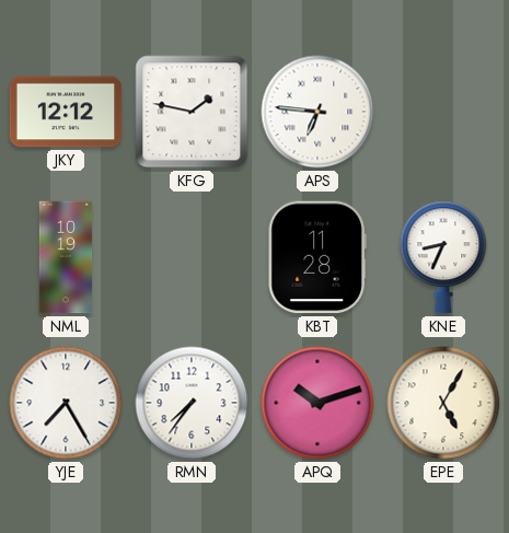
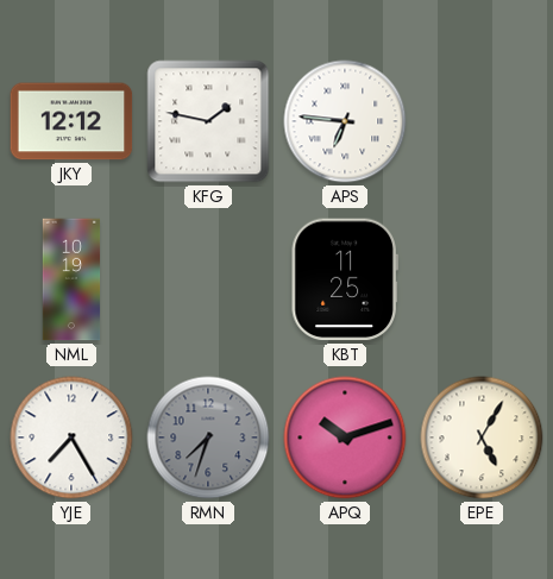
KBT: 11:28 -> 11:25 (345, 279)
KNE: 8:34 -> none (443, 257)
RMN: 7:36 -> 7:33 (208, 438)
RMN dial: white -> grey (208, 438)
